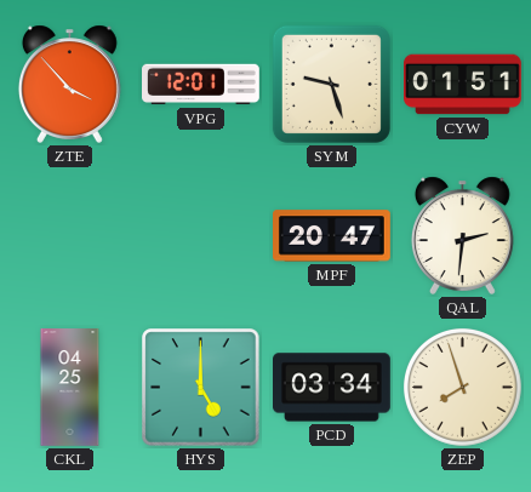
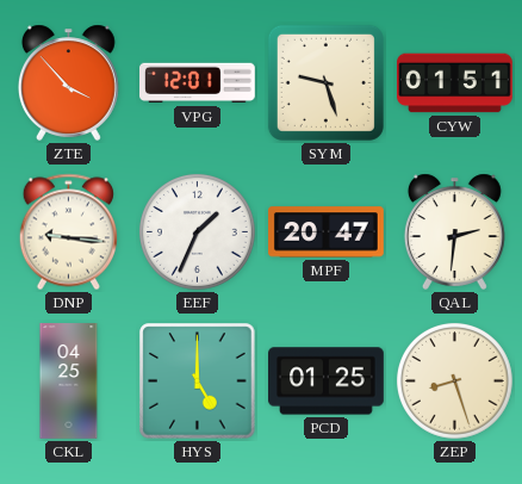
DNP: none -> 9:16 (68, 232)
EEF: none -> 1:34 (197, 231)
PCD: 03:34 -> 01:25 (327, 381)
ZEP: 7:57 -> 8:27 (454, 380)
